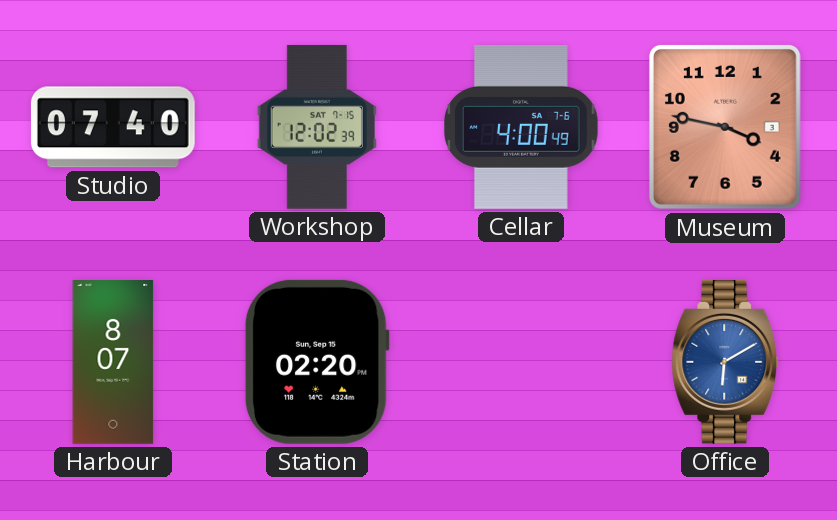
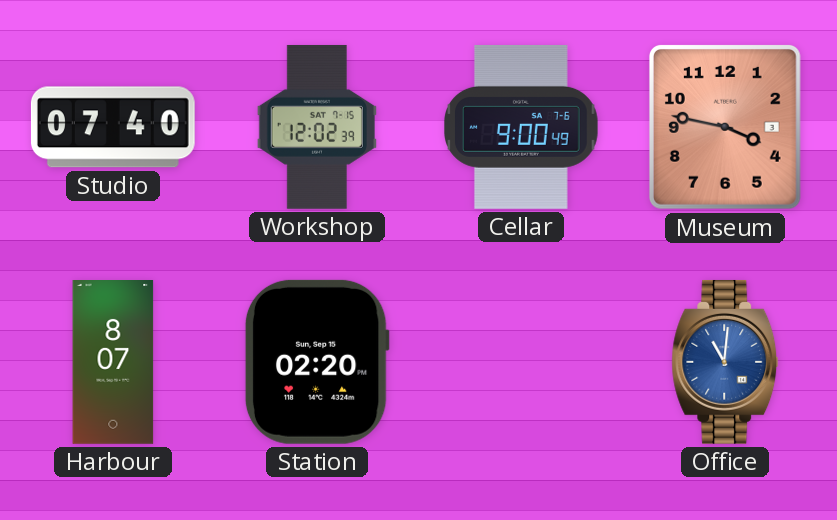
Cellar: 4:00 -> 9:00 (522, 127)
Office: 6:10 -> 11:01 (725, 362)
